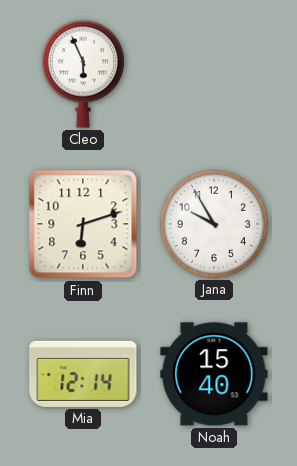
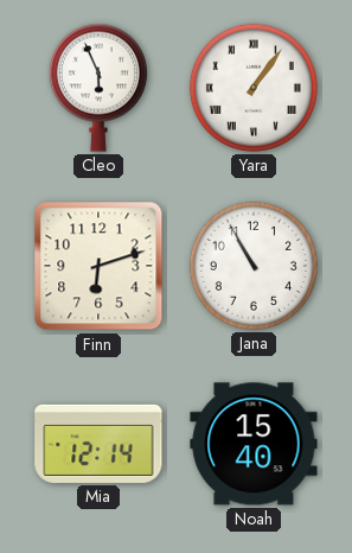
Yara: none -> 1:06 (254, 88)
Jana: 9:55 -> 10:55 (254, 266)
